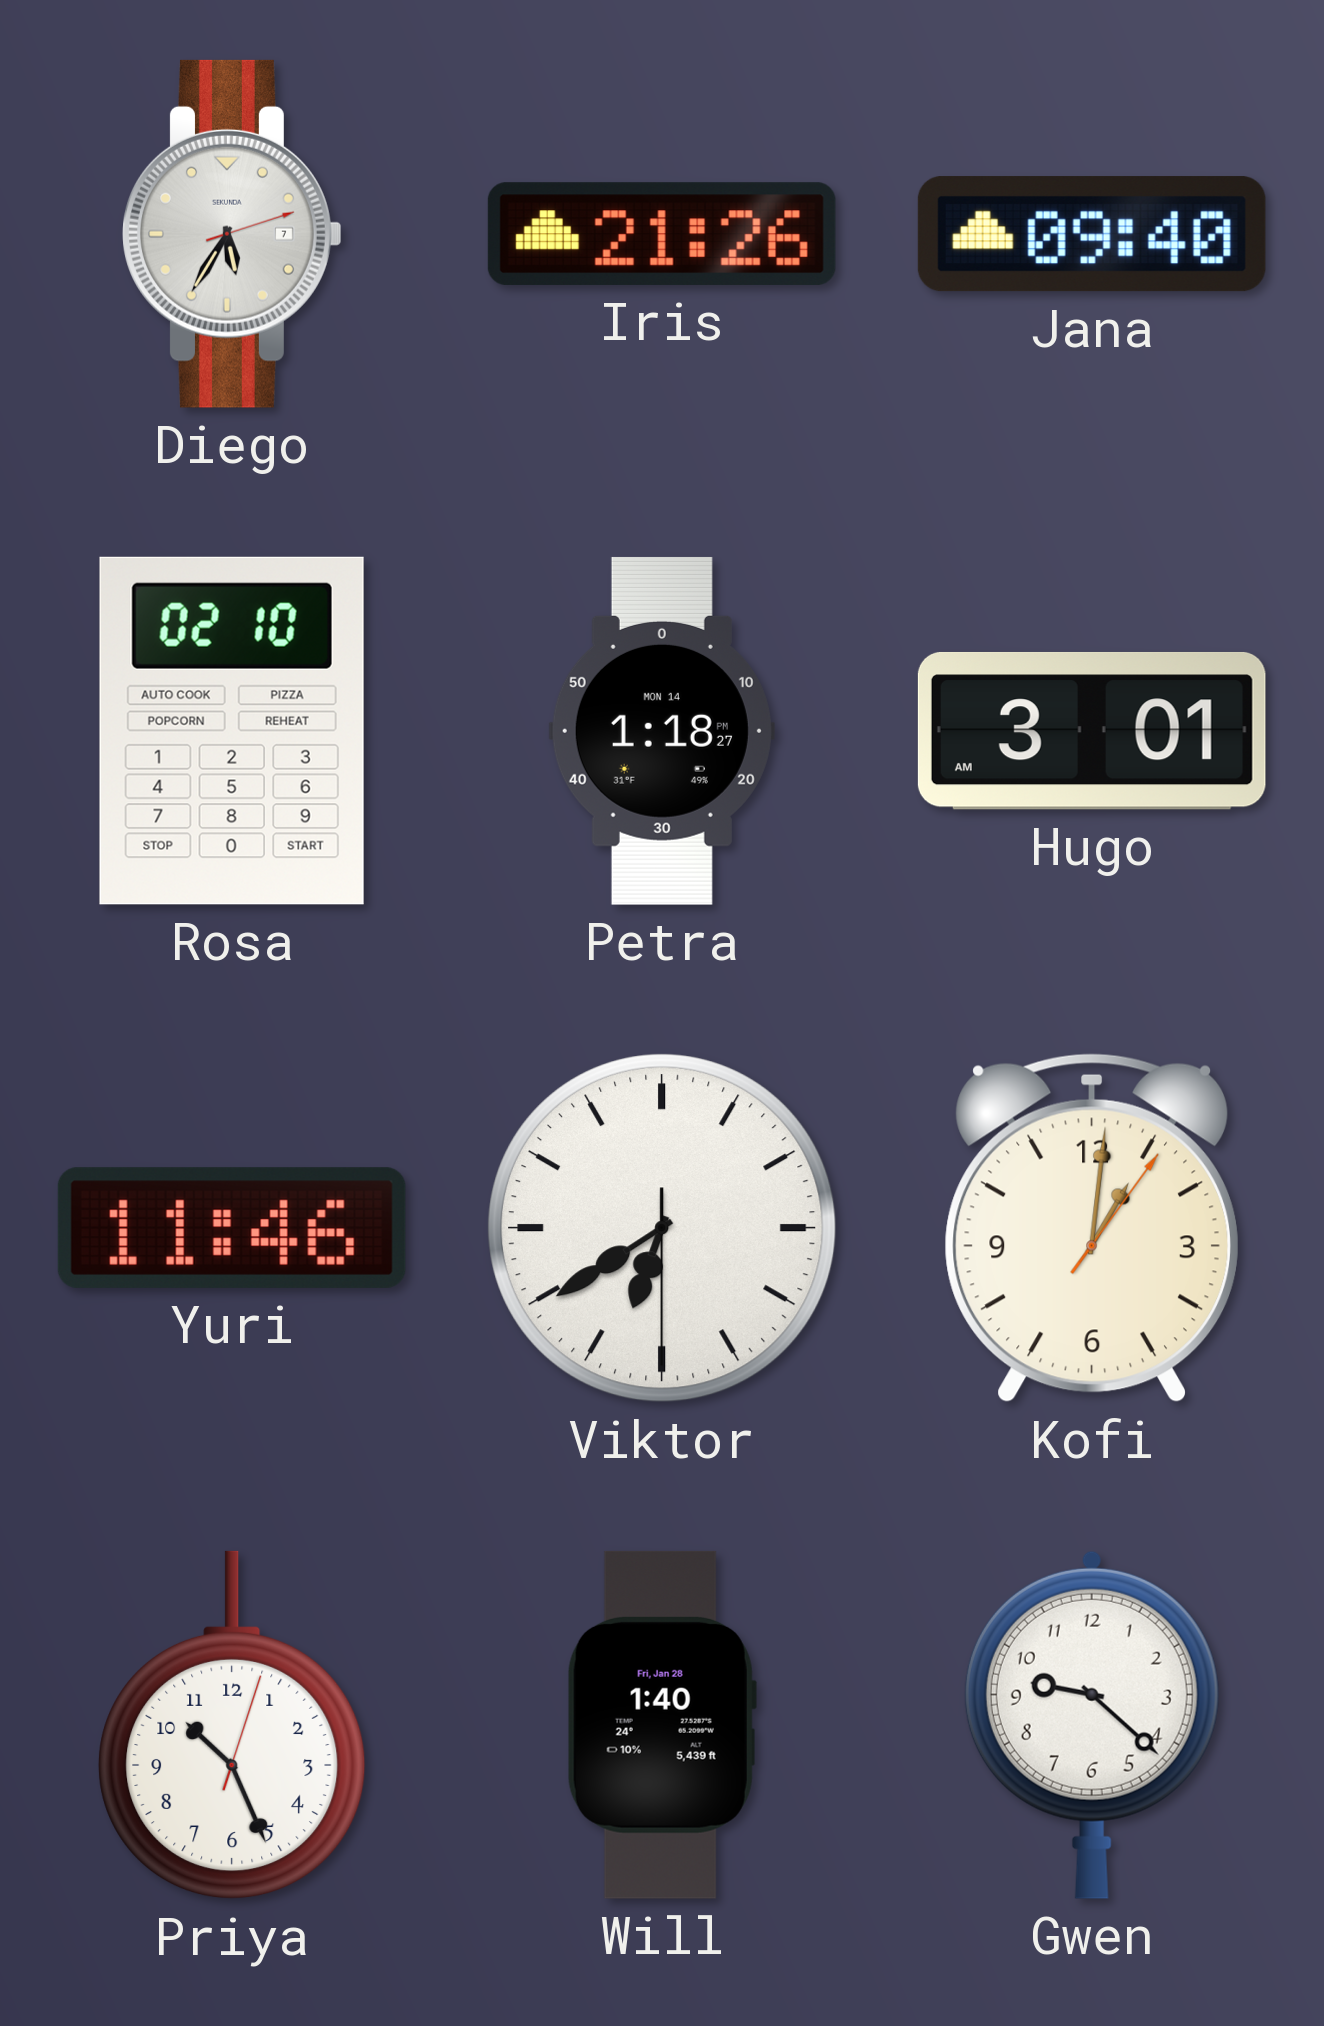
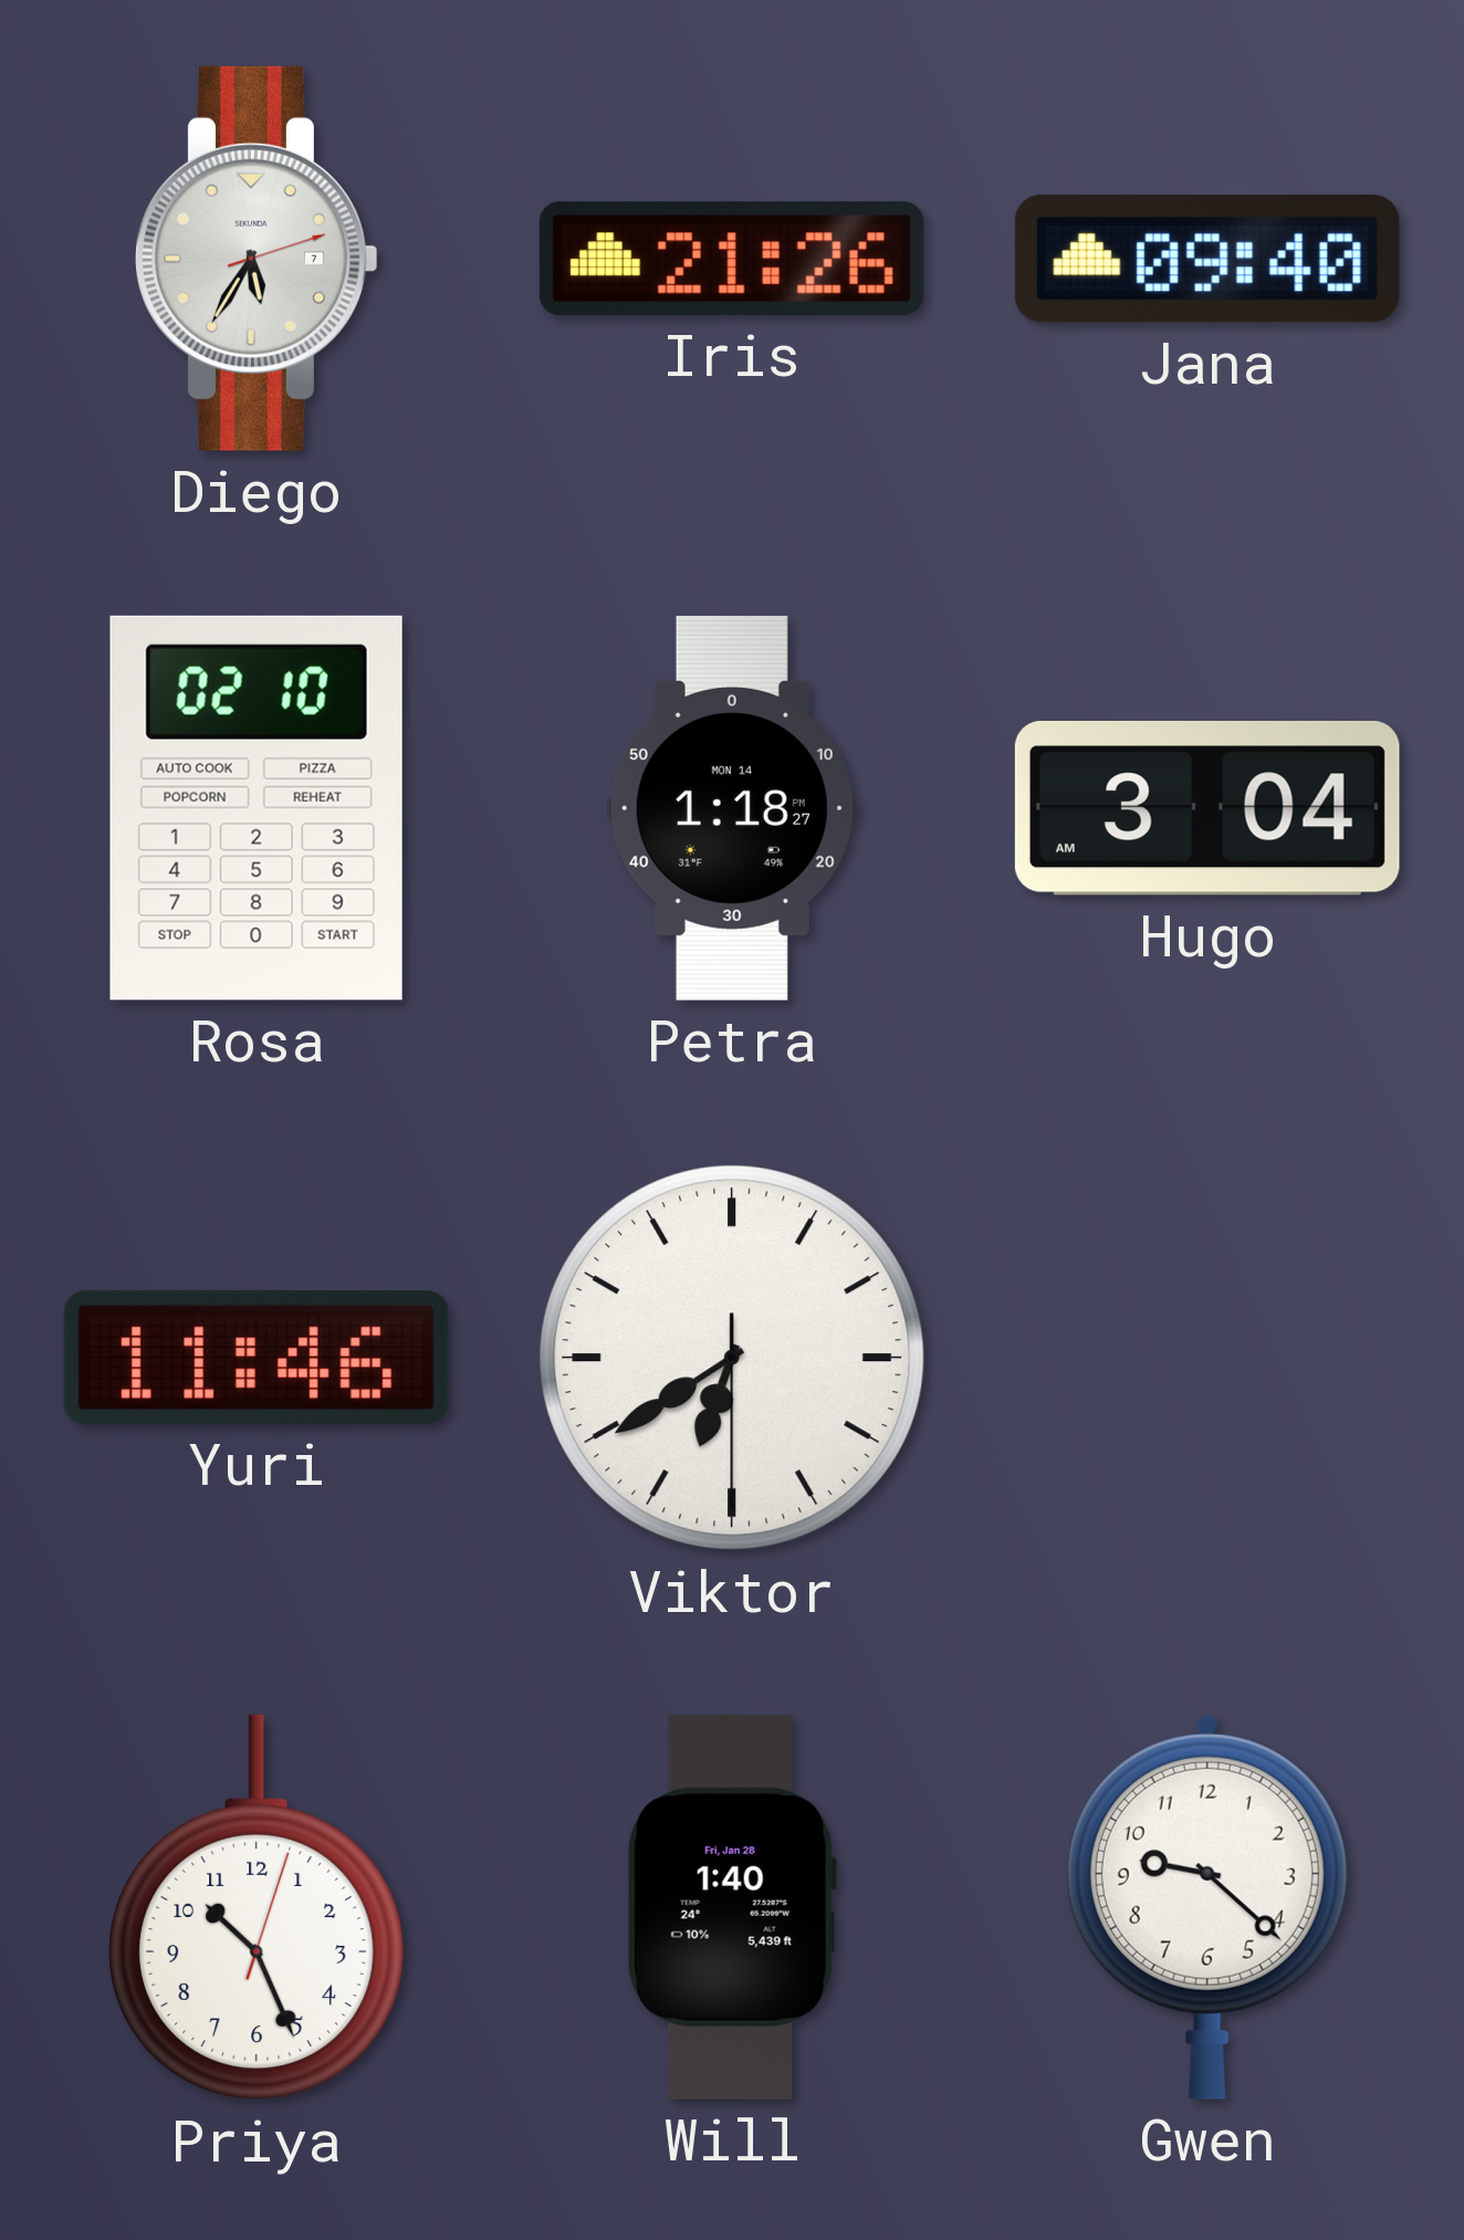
Hugo: 3:01 -> 3:04 (1207, 808)
Kofi: 1:01 -> none (1092, 1228)
